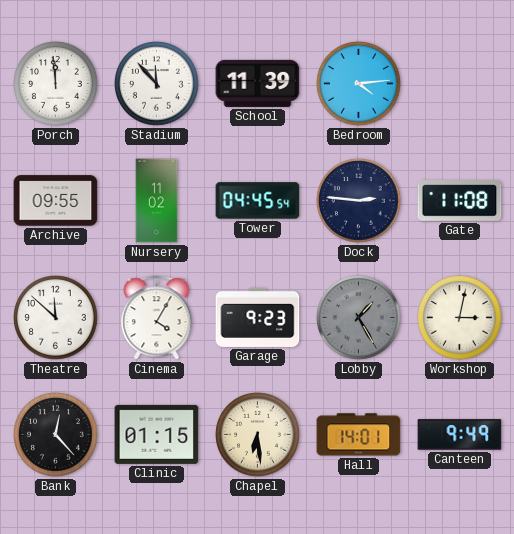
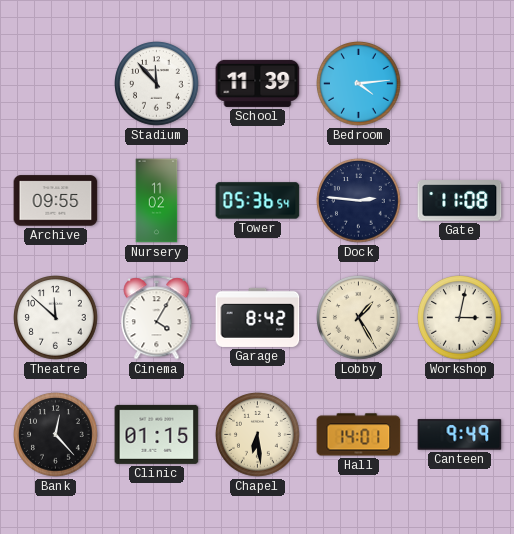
Porch: 11:59 -> none (56, 84)
Tower: 04:45 -> 05:36 (258, 201)
Garage: 9:23 -> 8:42 (258, 317)
Lobby dial: grey -> cream (359, 318)
